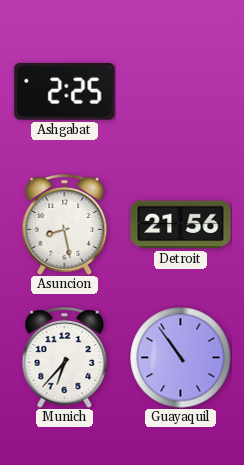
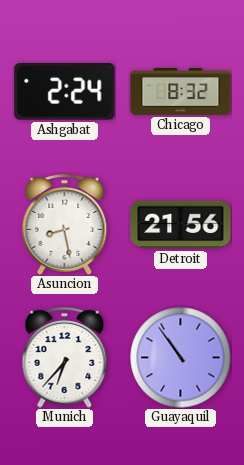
Ashgabat: 2:25 -> 2:24 (65, 91)
Chicago: none -> 8:32 (181, 91)
